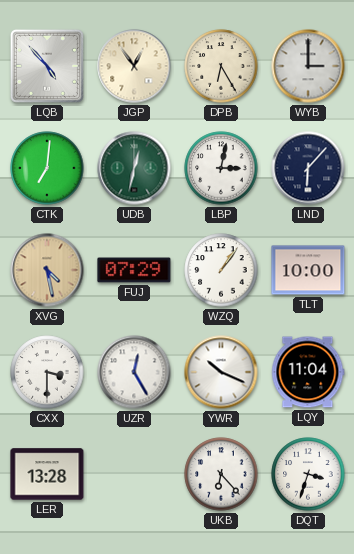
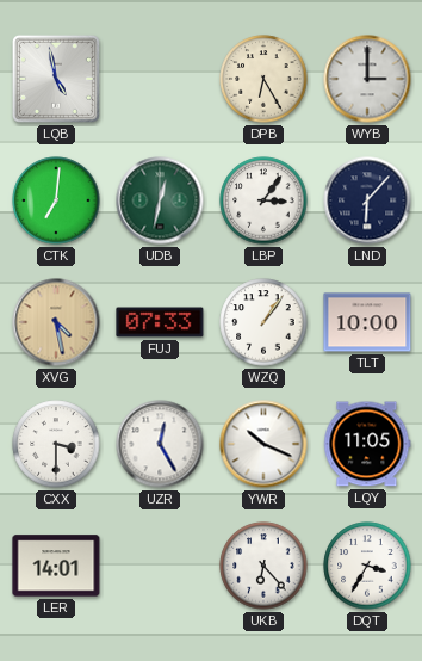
LQB: 4:53 -> 4:58 (56, 79)
JGP: 12:54 -> none (134, 66)
LBP: 3:02 -> 3:06 (263, 200)
FUJ: 07:29 -> 07:33 (160, 322)
LQY: 11:04 -> 11:05 (367, 444)
LER: 13:28 -> 14:01 (56, 566)
DQT: 3:33 -> 3:35 (367, 566)
